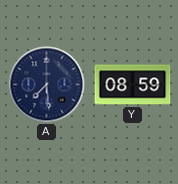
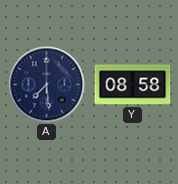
Y: 08:59 -> 08:58 (133, 85)
